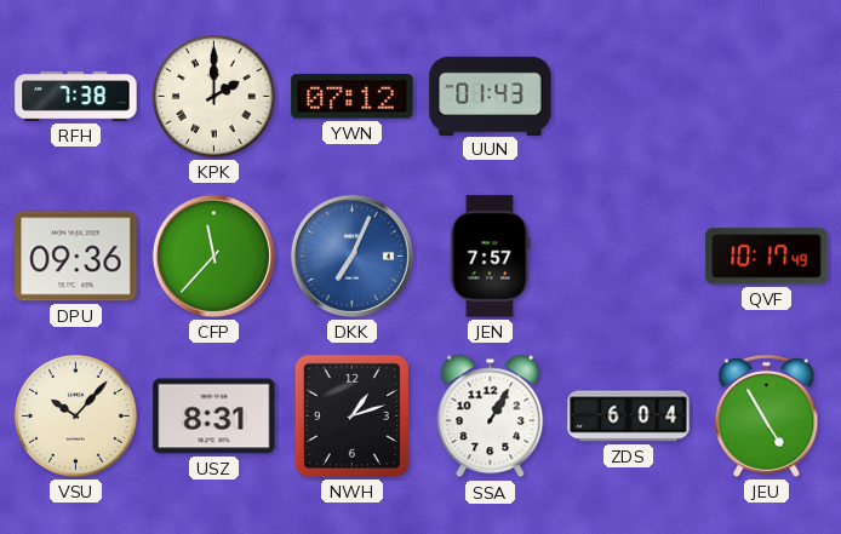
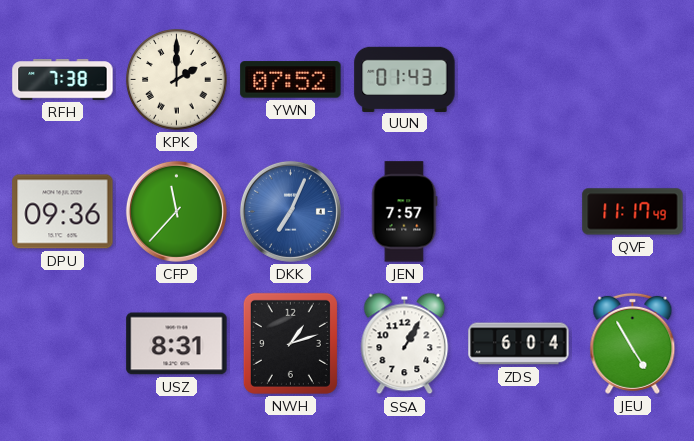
YWN: 07:12 -> 07:52 (291, 80)
QVF: 10:17 -> 11:17 (633, 212)
VSU: 10:07 -> none (76, 417)
